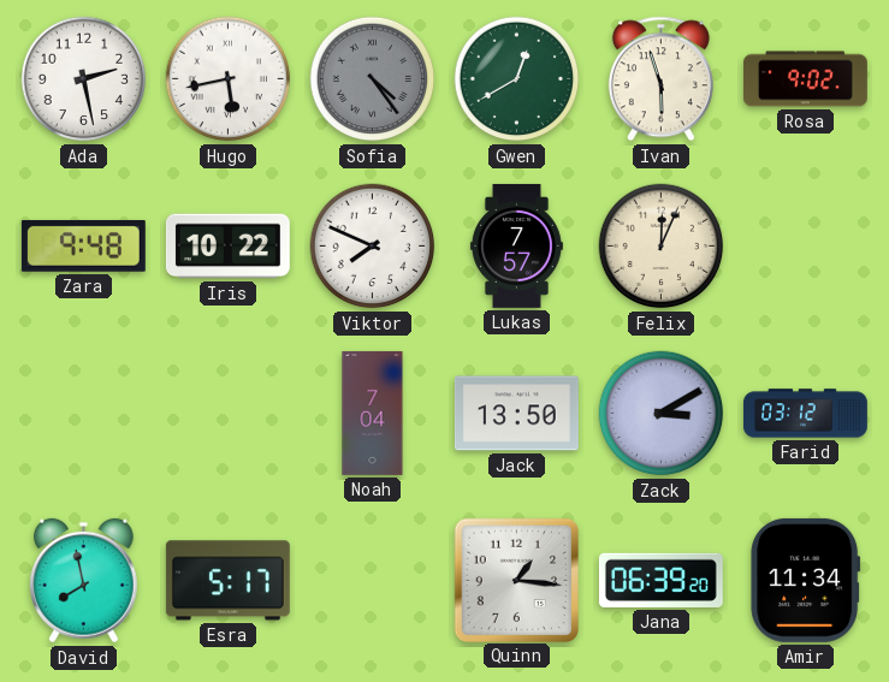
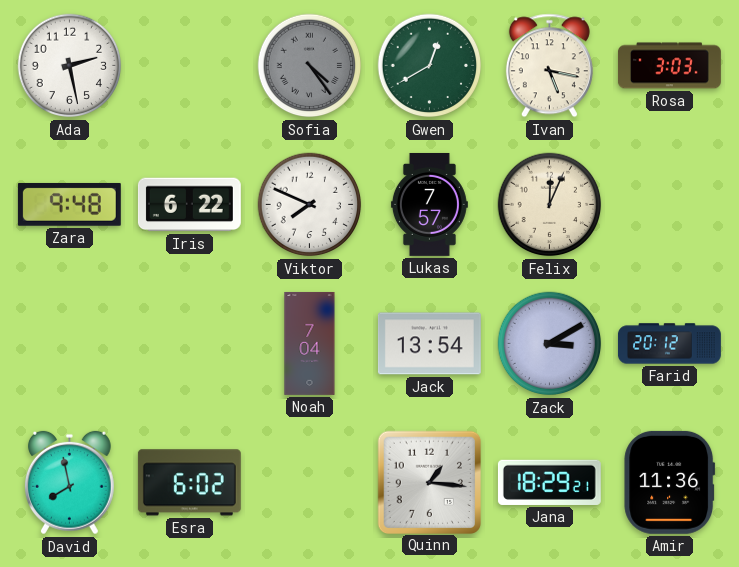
Hugo: 5:43 -> none (229, 79)
Ivan: 5:57 -> 5:17 (549, 66)
Rosa: 9:02 -> 3:03 (669, 66)
Iris: 10:22 -> 6:22 (189, 205)
Jack: 13:50 -> 13:54 (429, 344)
Farid: 03:12 -> 20:12 (669, 344)
Esra: 5:17 -> 6:02 (189, 483)
Jana: 06:39 -> 18:29 (549, 482)
Amir: 11:34 -> 11:36 (670, 482)
